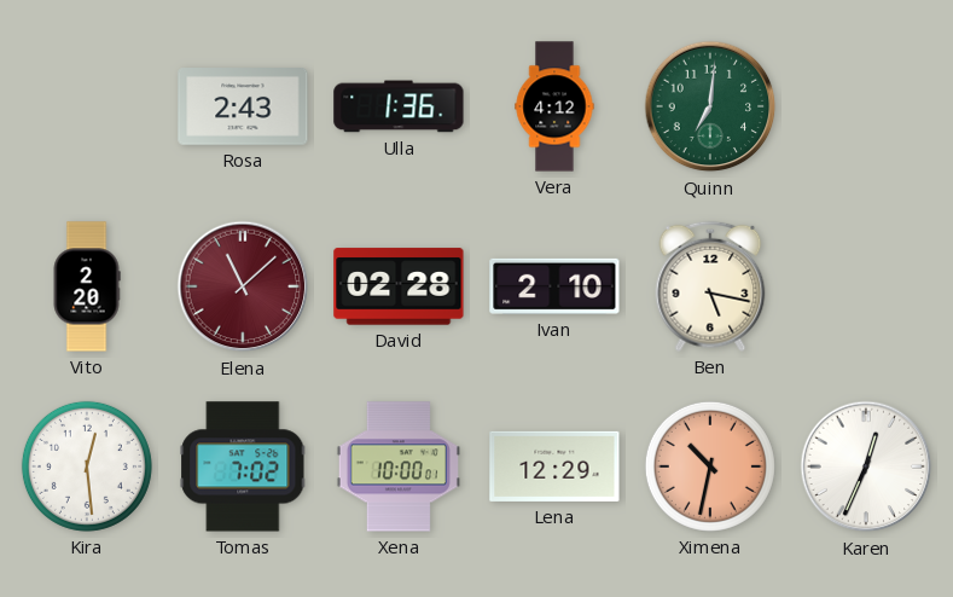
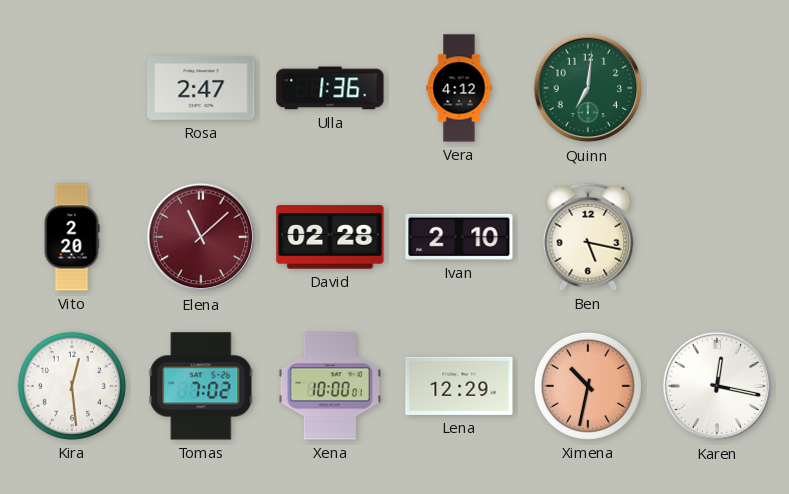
Rosa: 2:43 -> 2:47 (201, 89)
Karen: 12:34 -> 12:17 (717, 386)
